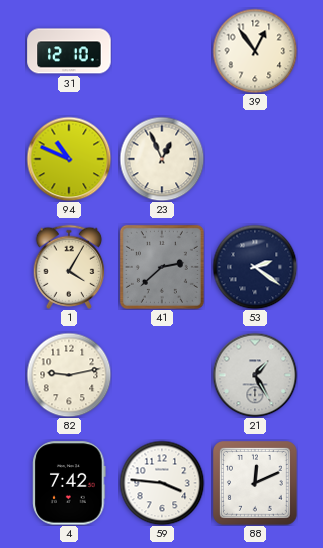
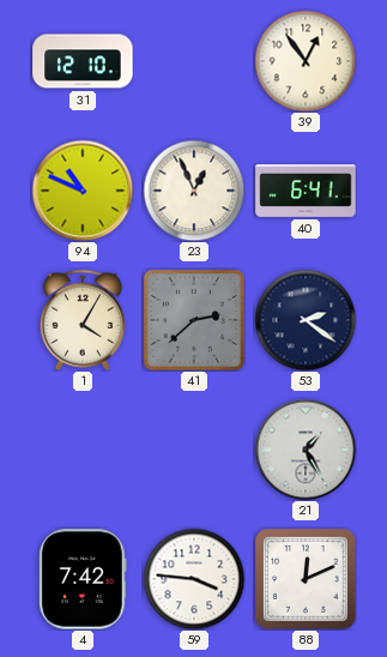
40: none -> 6:41 (306, 192)
82: 9:13 -> none (69, 375)
